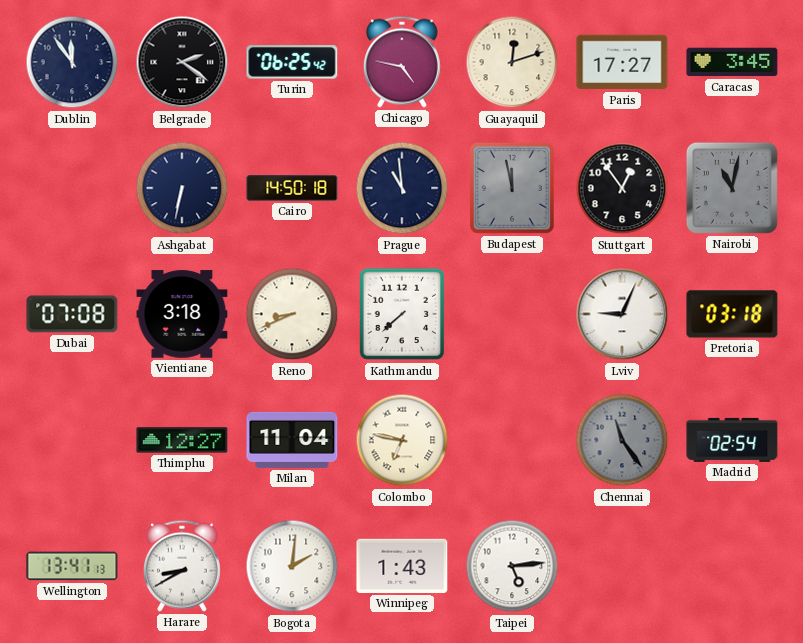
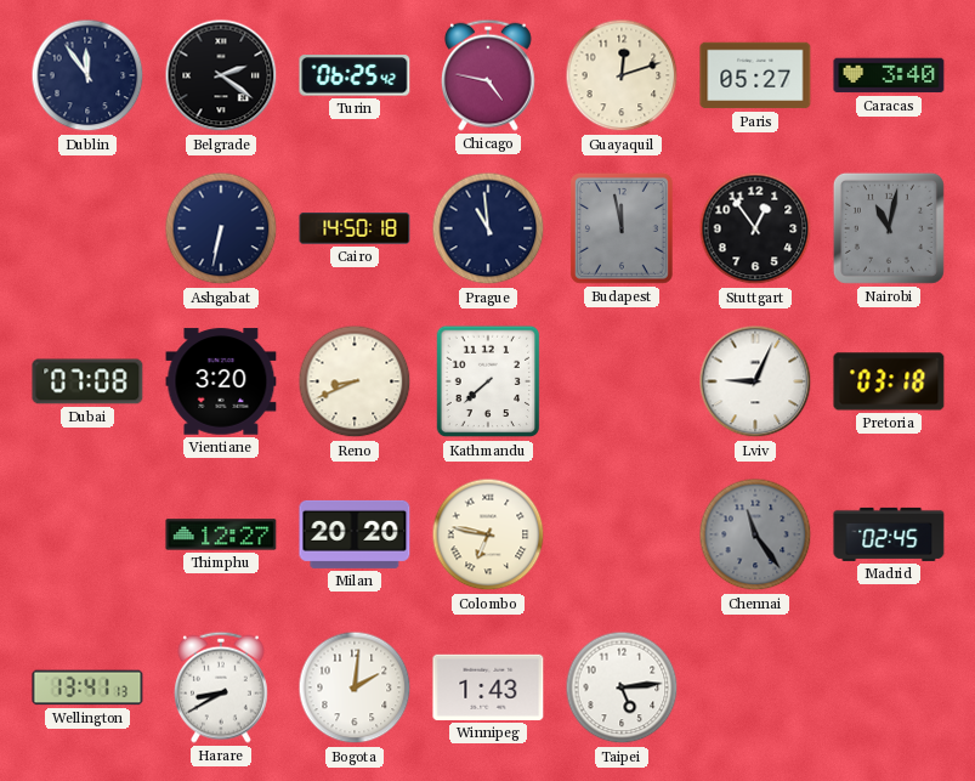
Paris: 17:27 -> 05:27 (755, 75)
Caracas: 3:45 -> 3:40 (889, 75)
Vientiane: 3:18 -> 3:20 (221, 381)
Milan: 11:04 -> 20:20 (355, 534)
Madrid: 02:54 -> 02:45 (889, 534)
